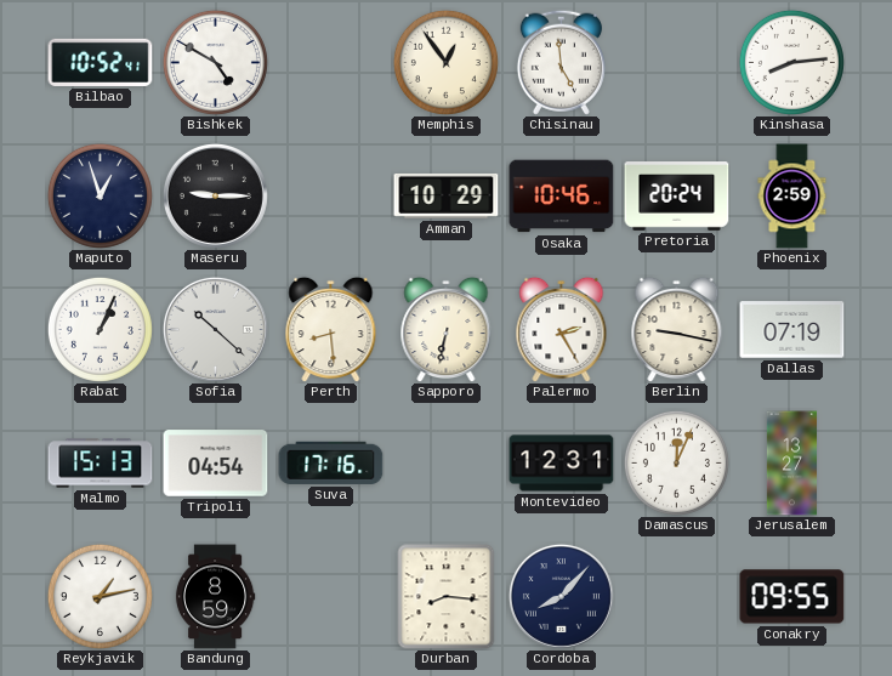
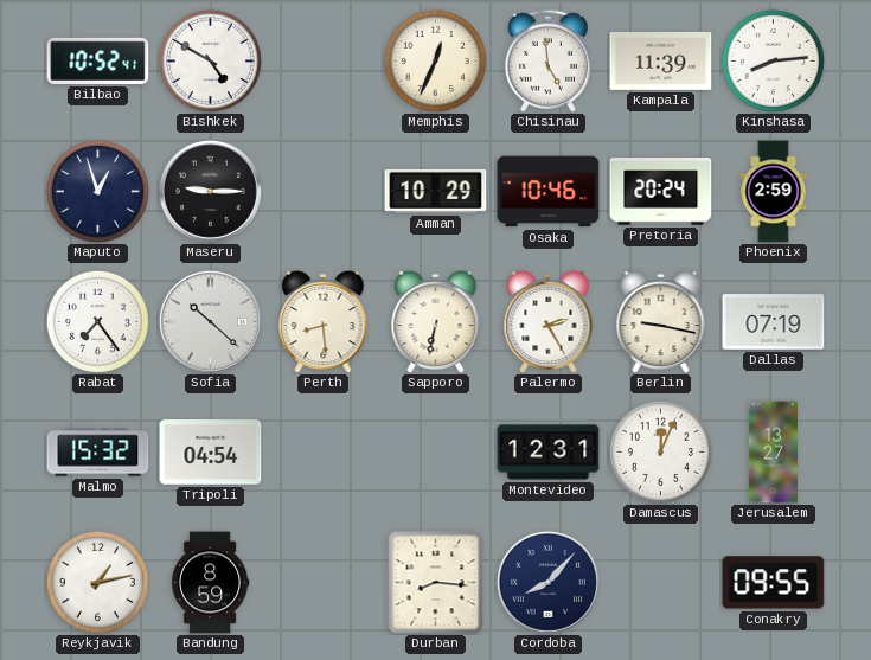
Memphis: 12:54 -> 12:34 (435, 60)
Kampala: none -> 11:39 (661, 60)
Rabat: 1:04 -> 7:24 (97, 321)
Malmo: 15:13 -> 15:32 (98, 453)
Suva: 17:16 -> none (331, 462)
